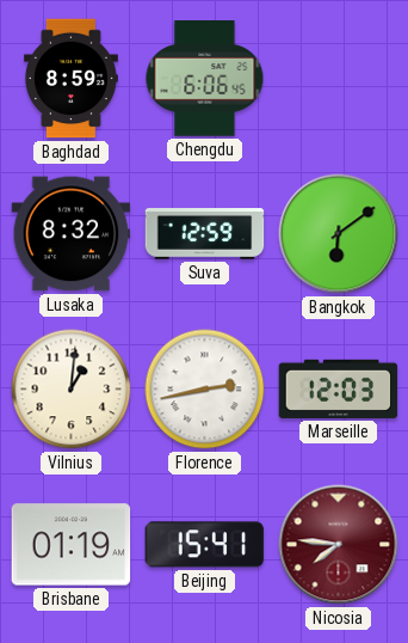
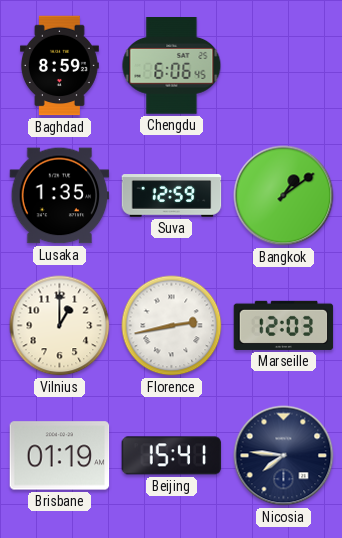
Lusaka: 8:32 -> 1:35 (60, 196)
Bangkok: 6:09 -> 1:09 (284, 196)
Vilnius: 1:01 -> 1:00 (60, 326)
Nicosia dial: burgundy -> navy (284, 456)
